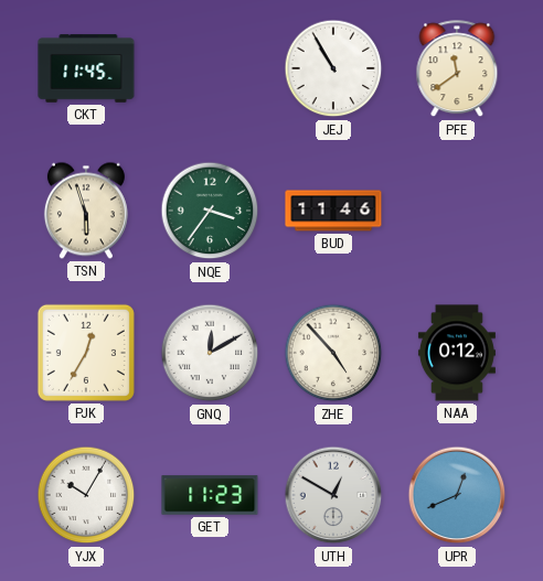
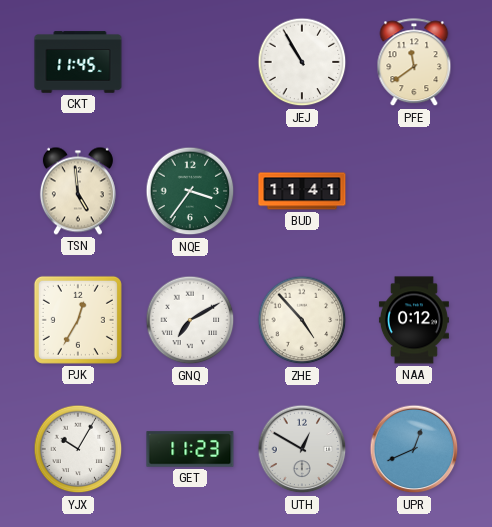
TSN: 5:57 -> 4:59 (78, 191)
BUD: 11:46 -> 11:41 (302, 191)
GNQ: 12:10 -> 7:10 (190, 320)
